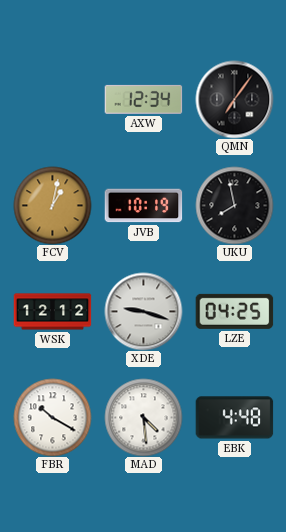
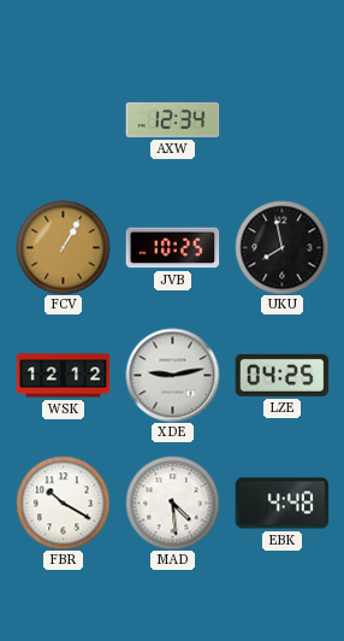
QMN: 7:06 -> none (234, 99)
FCV: 1:02 -> 1:05 (63, 247)
JVB: 10:19 -> 10:25 (172, 248)
XDE: 9:18 -> 9:13 (172, 375)
